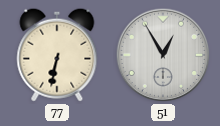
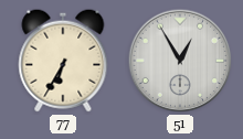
77: 6:32 -> 6:35 (63, 61)
